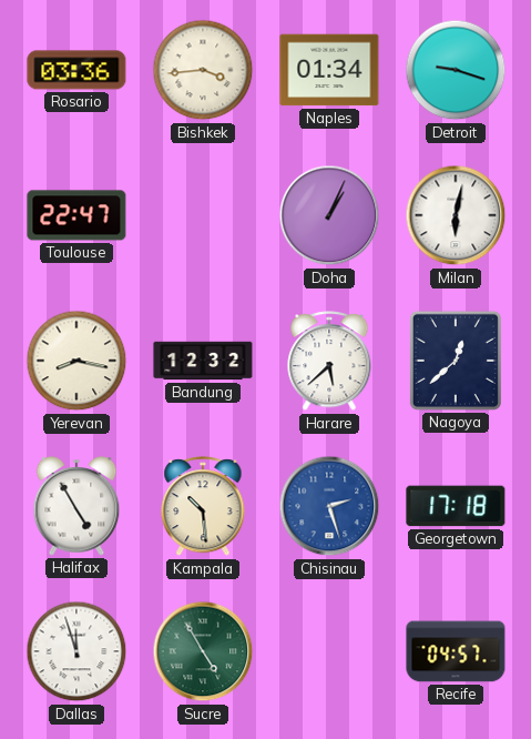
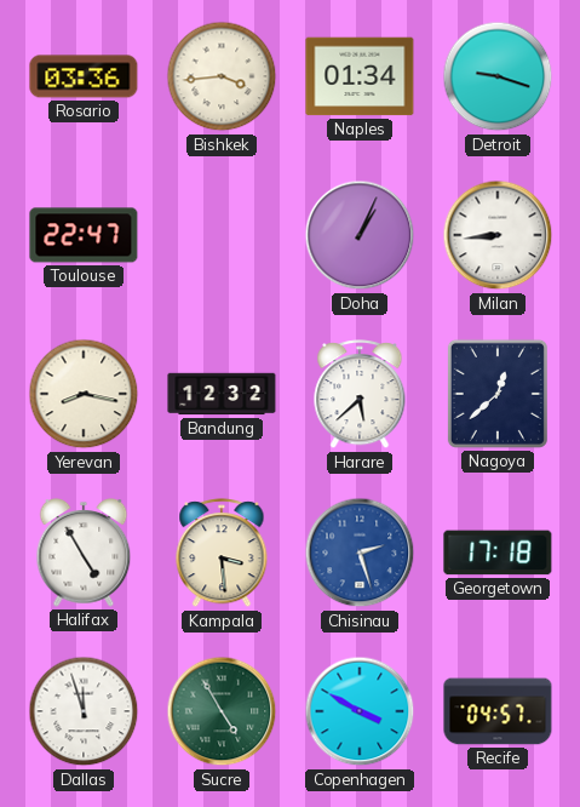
Milan: 6:02 -> 8:44 (498, 235)
Kampala: 10:29 -> 3:29 (222, 554)
Copenhagen: none -> 3:50 (360, 711)
